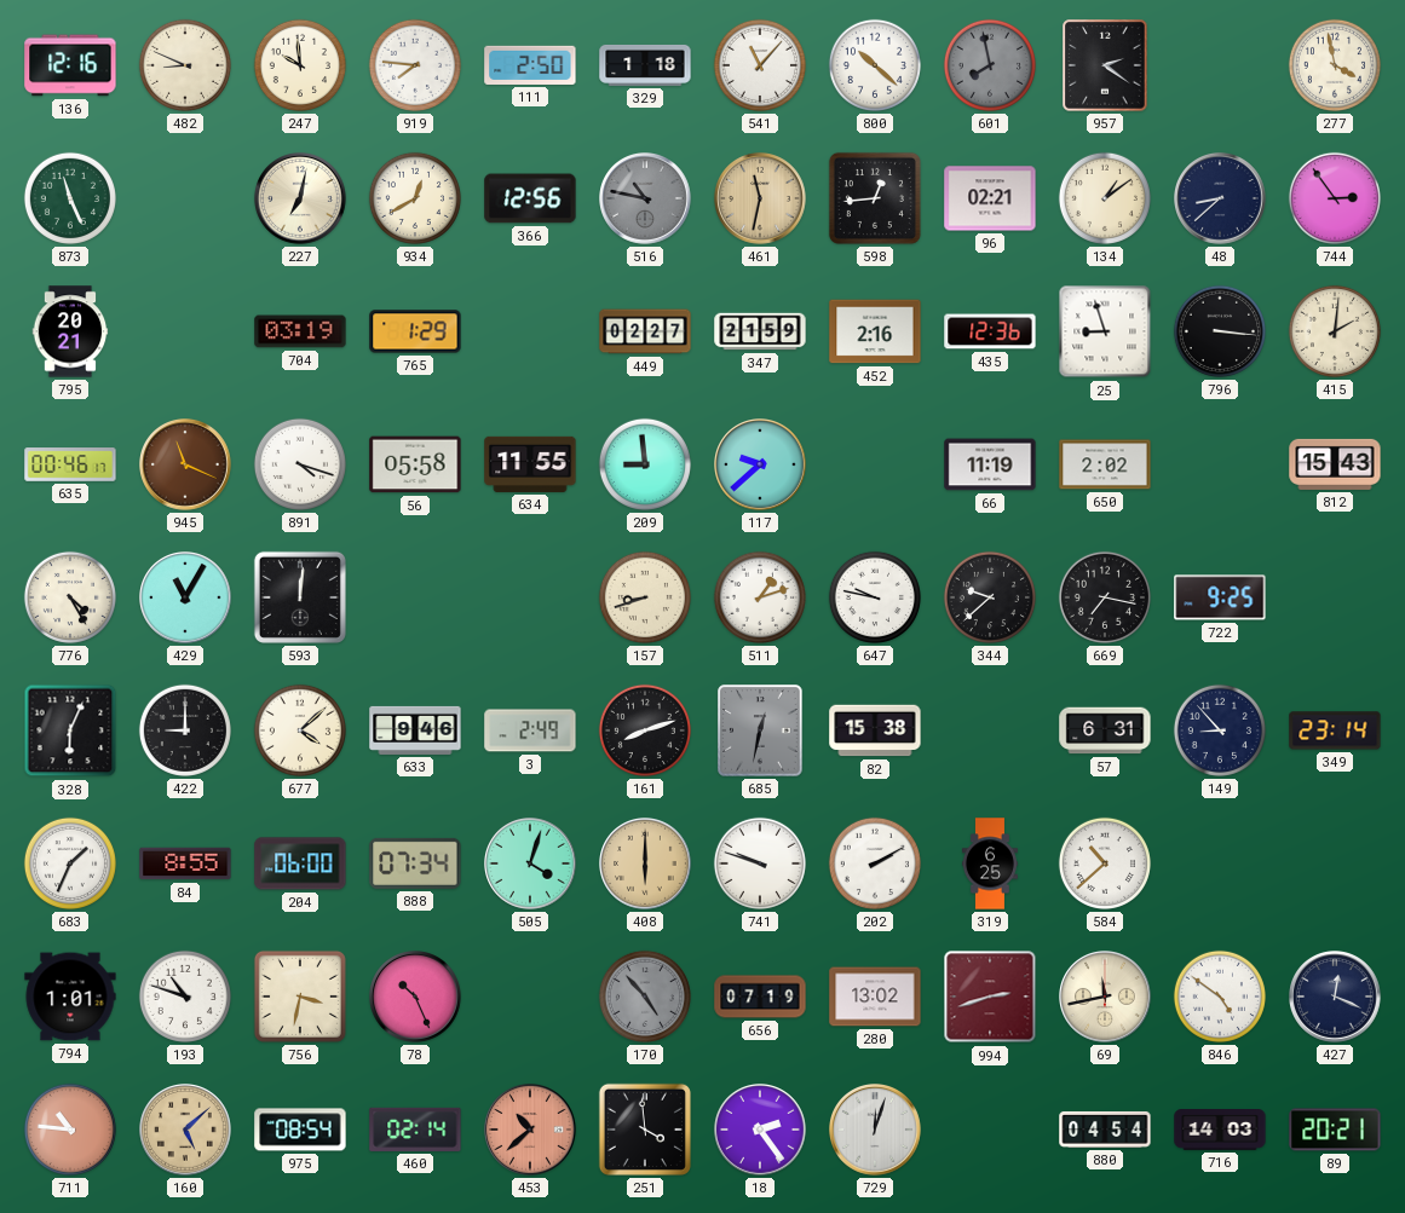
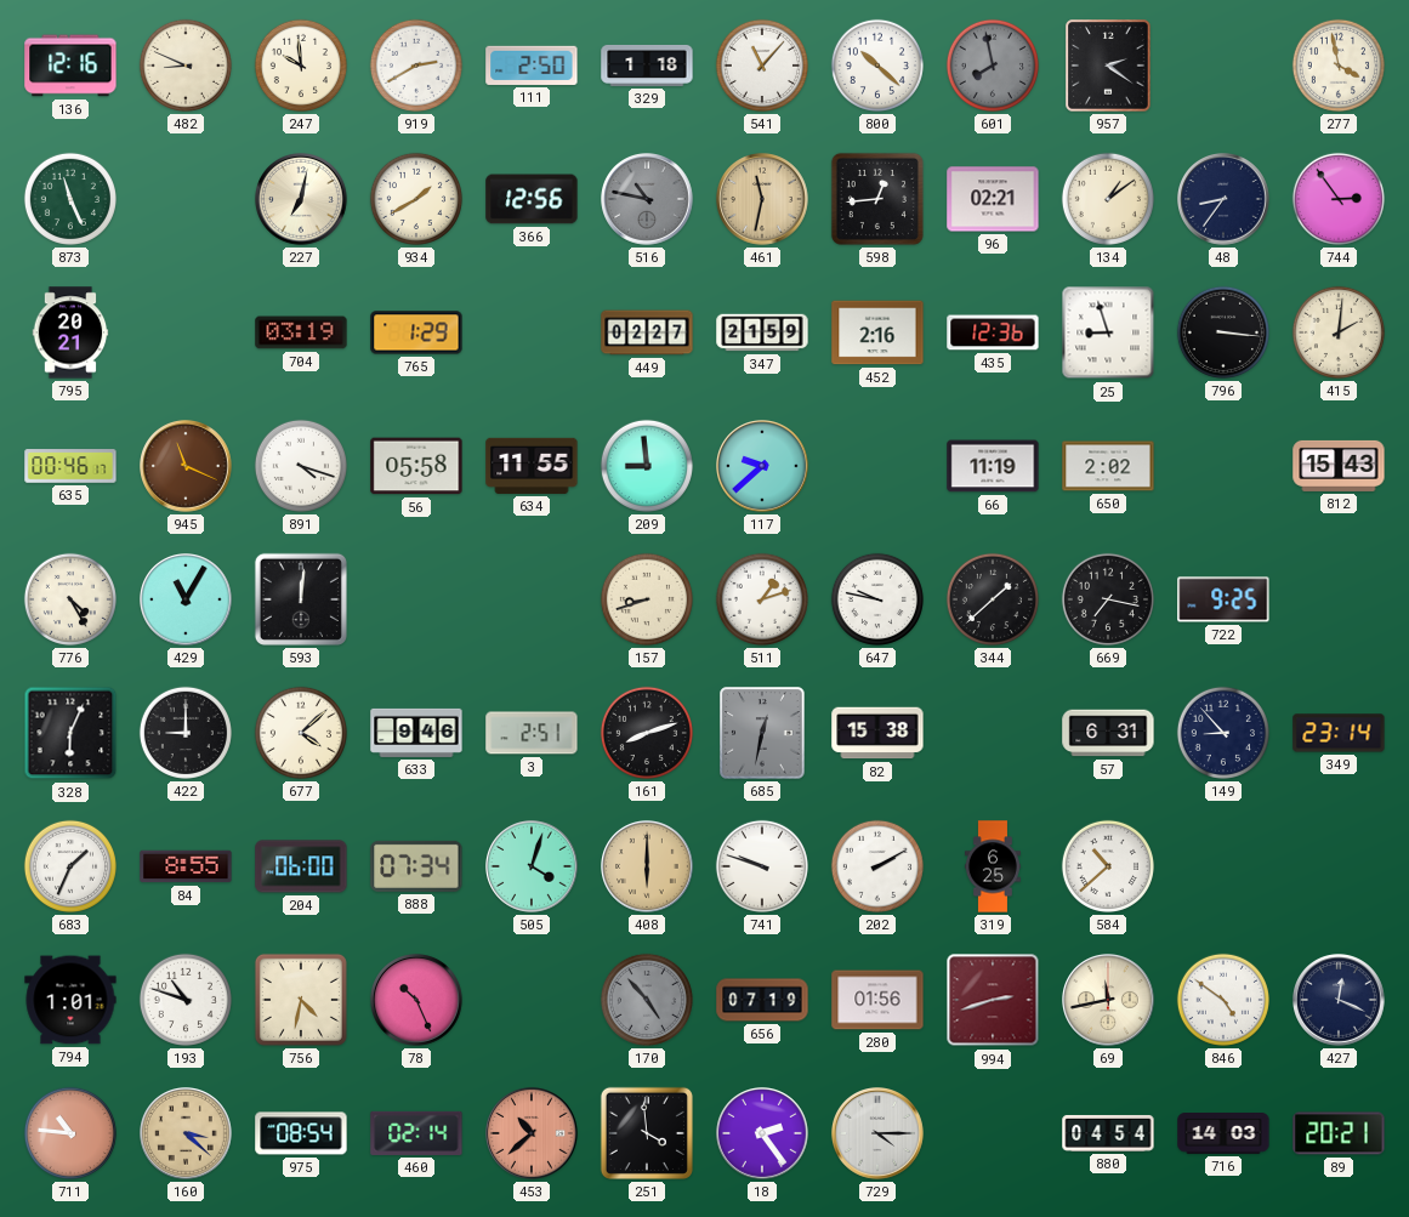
919: 7:46 -> 2:40 (416, 66)
934: 12:40 -> 1:40 (416, 199)
48: 8:38 -> 8:36 (1225, 200)
344: 9:38 -> 1:38 (993, 599)
3: 2:49 -> 2:51 (532, 733)
756: 3:32 -> 4:32 (301, 1000)
280: 13:02 -> 01:56 (877, 1000)
160: 5:08 -> 3:22 (187, 1134)
729: 12:03 -> 4:15 (879, 1134)
